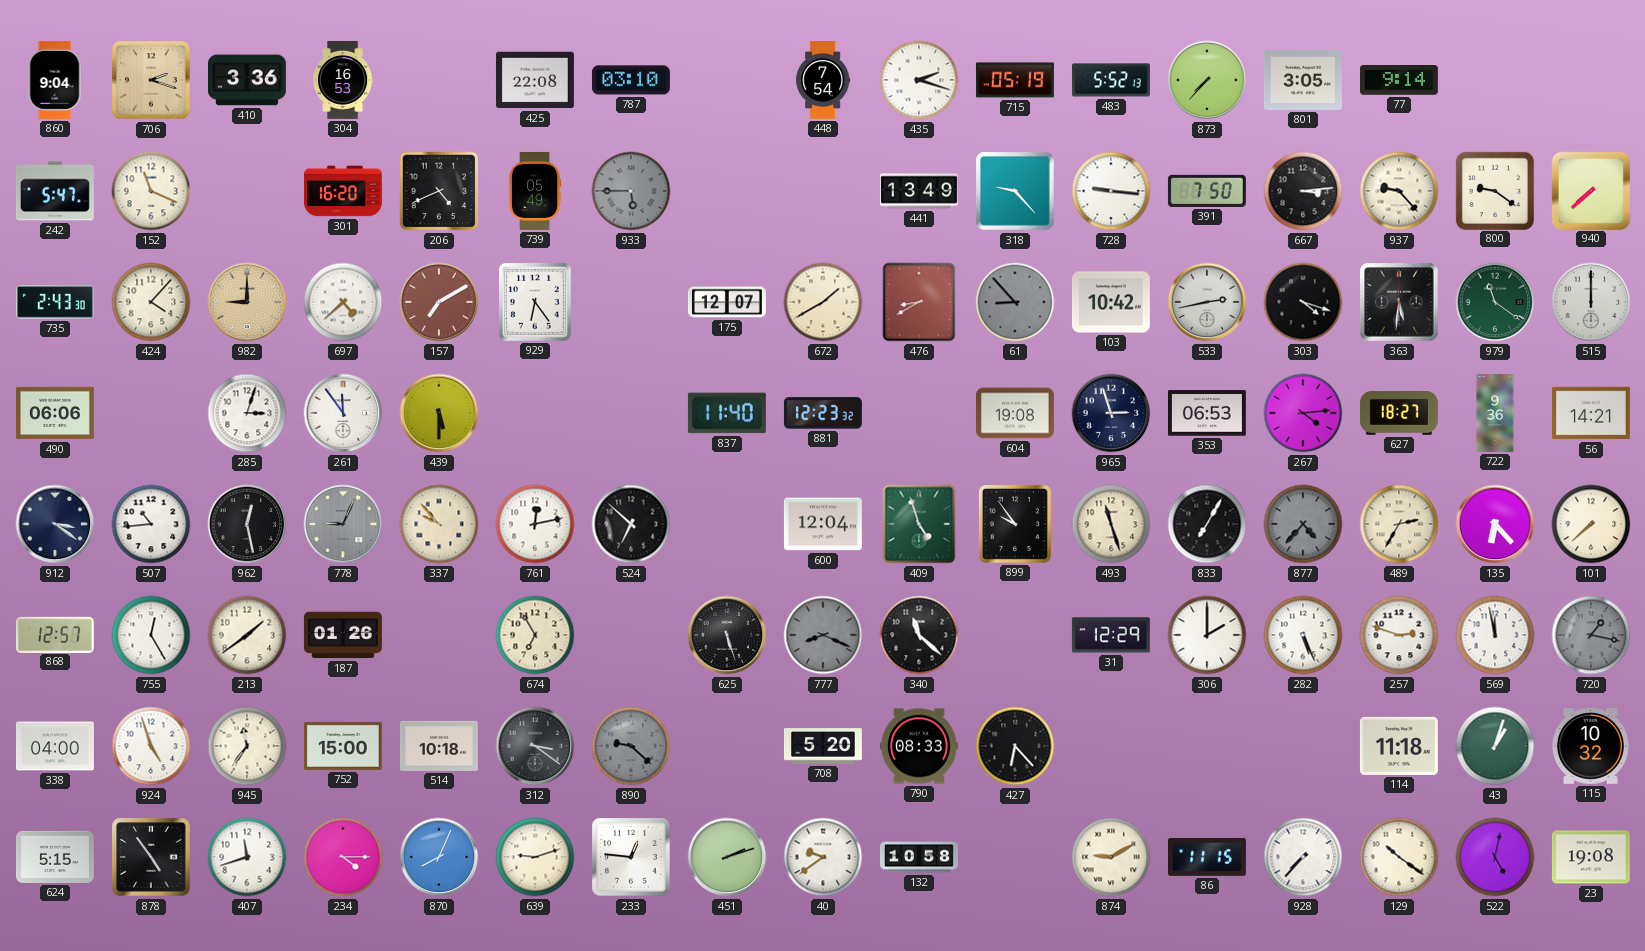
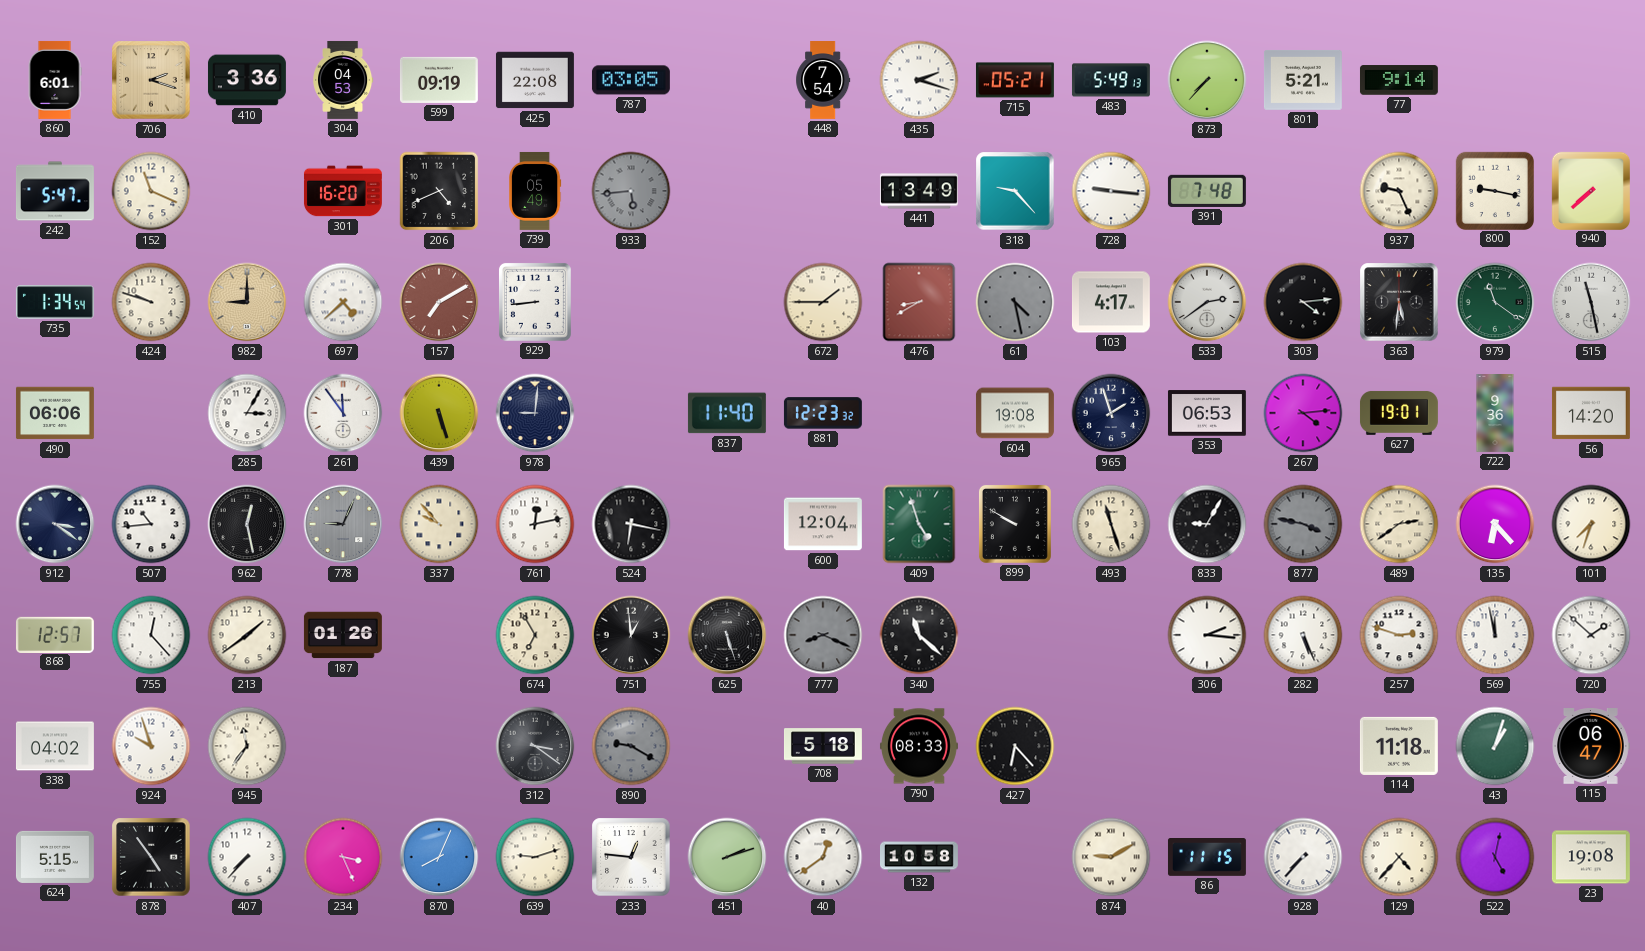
860: 9:04 -> 6:01 (55, 80)
304: 16:53 -> 04:53 (344, 80)
599: none -> 09:19 (439, 80)
787: 03:10 -> 03:05 (631, 80)
715: 05:19 -> 05:21 (1015, 80)
483: 5:52 -> 5:49 (1111, 80)
801: 3:05 -> 5:21 (1303, 80)
933: 5:45 -> 5:44 (631, 191)
391: 7:50 -> 7:48 (1207, 191)
667: 3:14 -> none (1303, 191)
937: 9:23 -> 9:26 (1399, 191)
800: 9:21 -> 9:17 (1494, 190)
735: 2:43 -> 1:34 (55, 302)
424: 4:07 -> 9:48 (151, 302)
929: 6:24 -> 8:44 (535, 302)
175: 12:07 -> none (727, 302)
672: 1:40 -> 1:45 (823, 302)
61: 8:53 -> 4:28 (1015, 302)
103: 10:42 -> 4:17 (1111, 302)
533: 2:43 -> 2:39 (1207, 302)
303: 4:18 -> 4:14 (1303, 302)
515: 12:00 -> 11:28 (1591, 302)
285: 3:03 -> 3:05 (247, 413)
439: 5:30 -> 5:27 (439, 413)
978: none -> 9:01 (535, 413)
965: 2:57 -> 1:57 (1111, 413)
627: 18:27 -> 19:01 (1399, 413)
56: 14:21 -> 14:20 (1591, 413)
524: 6:52 -> 6:17 (631, 524)
899: 9:54 -> 9:50 (1015, 524)
833: 7:05 -> 9:05 (1207, 524)
877: 4:37 -> 3:47 (1303, 524)
489: 2:35 -> 2:39 (1399, 524)
101: 7:38 -> 7:33 (1591, 524)
755: 12:25 -> 12:23 (151, 635)
751: none -> 12:59 (631, 635)
31: 12:29 -> none (1111, 635)
306: 2:00 -> 2:16 (1207, 635)
720: 1:17 -> 1:52 (1591, 635)
720 dial: grey -> white (1591, 635)
338: 04:00 -> 04:02 (55, 746)
924: 4:57 -> 9:57 (151, 746)
752: 15:00 -> none (343, 746)
514: 10:18 -> none (439, 746)
890: 9:22 -> 9:20 (631, 746)
708: 5:20 -> 5:18 (823, 746)
115: 10:32 -> 06:47 (1591, 747)
407: 11:42 -> 7:37 (247, 857)
234: 4:15 -> 3:26 (343, 857)
40: 9:39 -> 12:39 (823, 857)
129: 10:21 -> 4:37 (1399, 857)
